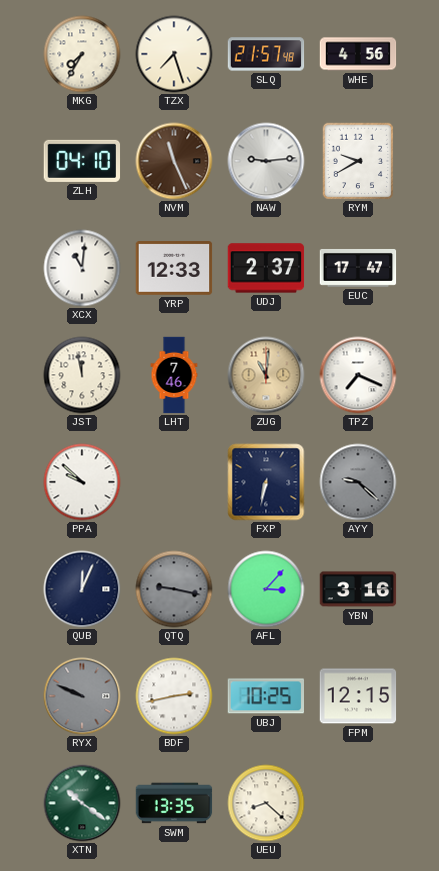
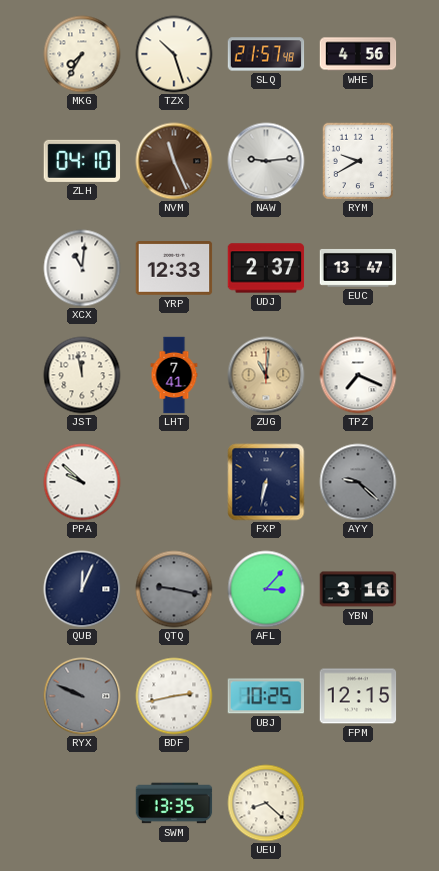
TZX: 7:27 -> 10:27 (174, 54)
EUC: 17:47 -> 13:47 (358, 268)
LHT: 7:46 -> 7:41 (174, 375)
XTN: 10:21 -> none (82, 803)
